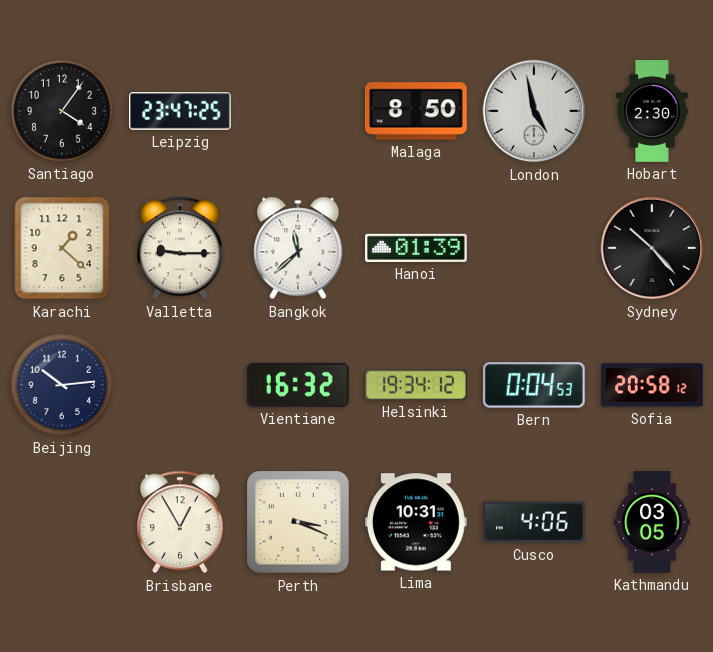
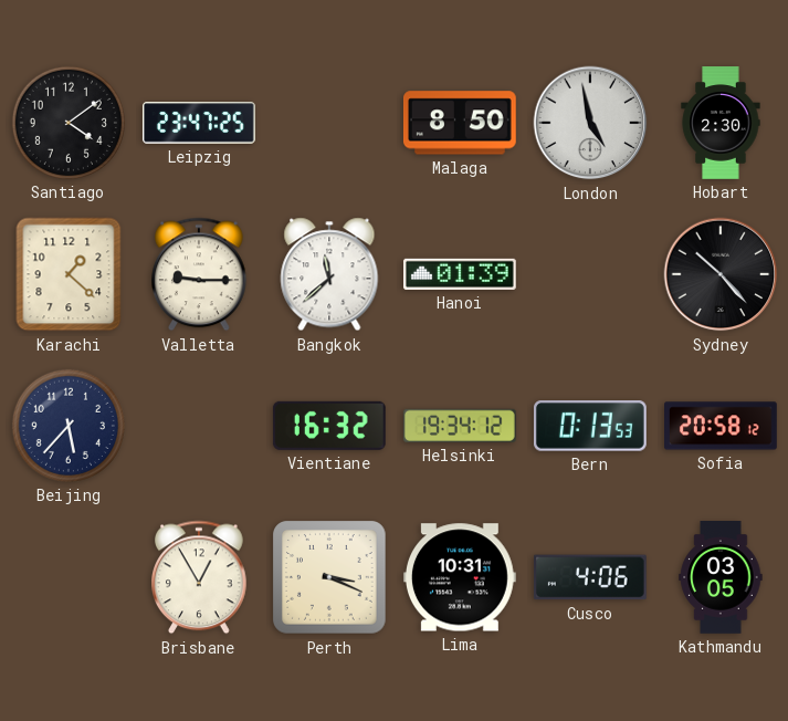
Santiago: 4:06 -> 4:09 (69, 123)
Beijing: 10:14 -> 5:37 (69, 426)
Bern: 0:04 -> 0:13 (590, 426)
